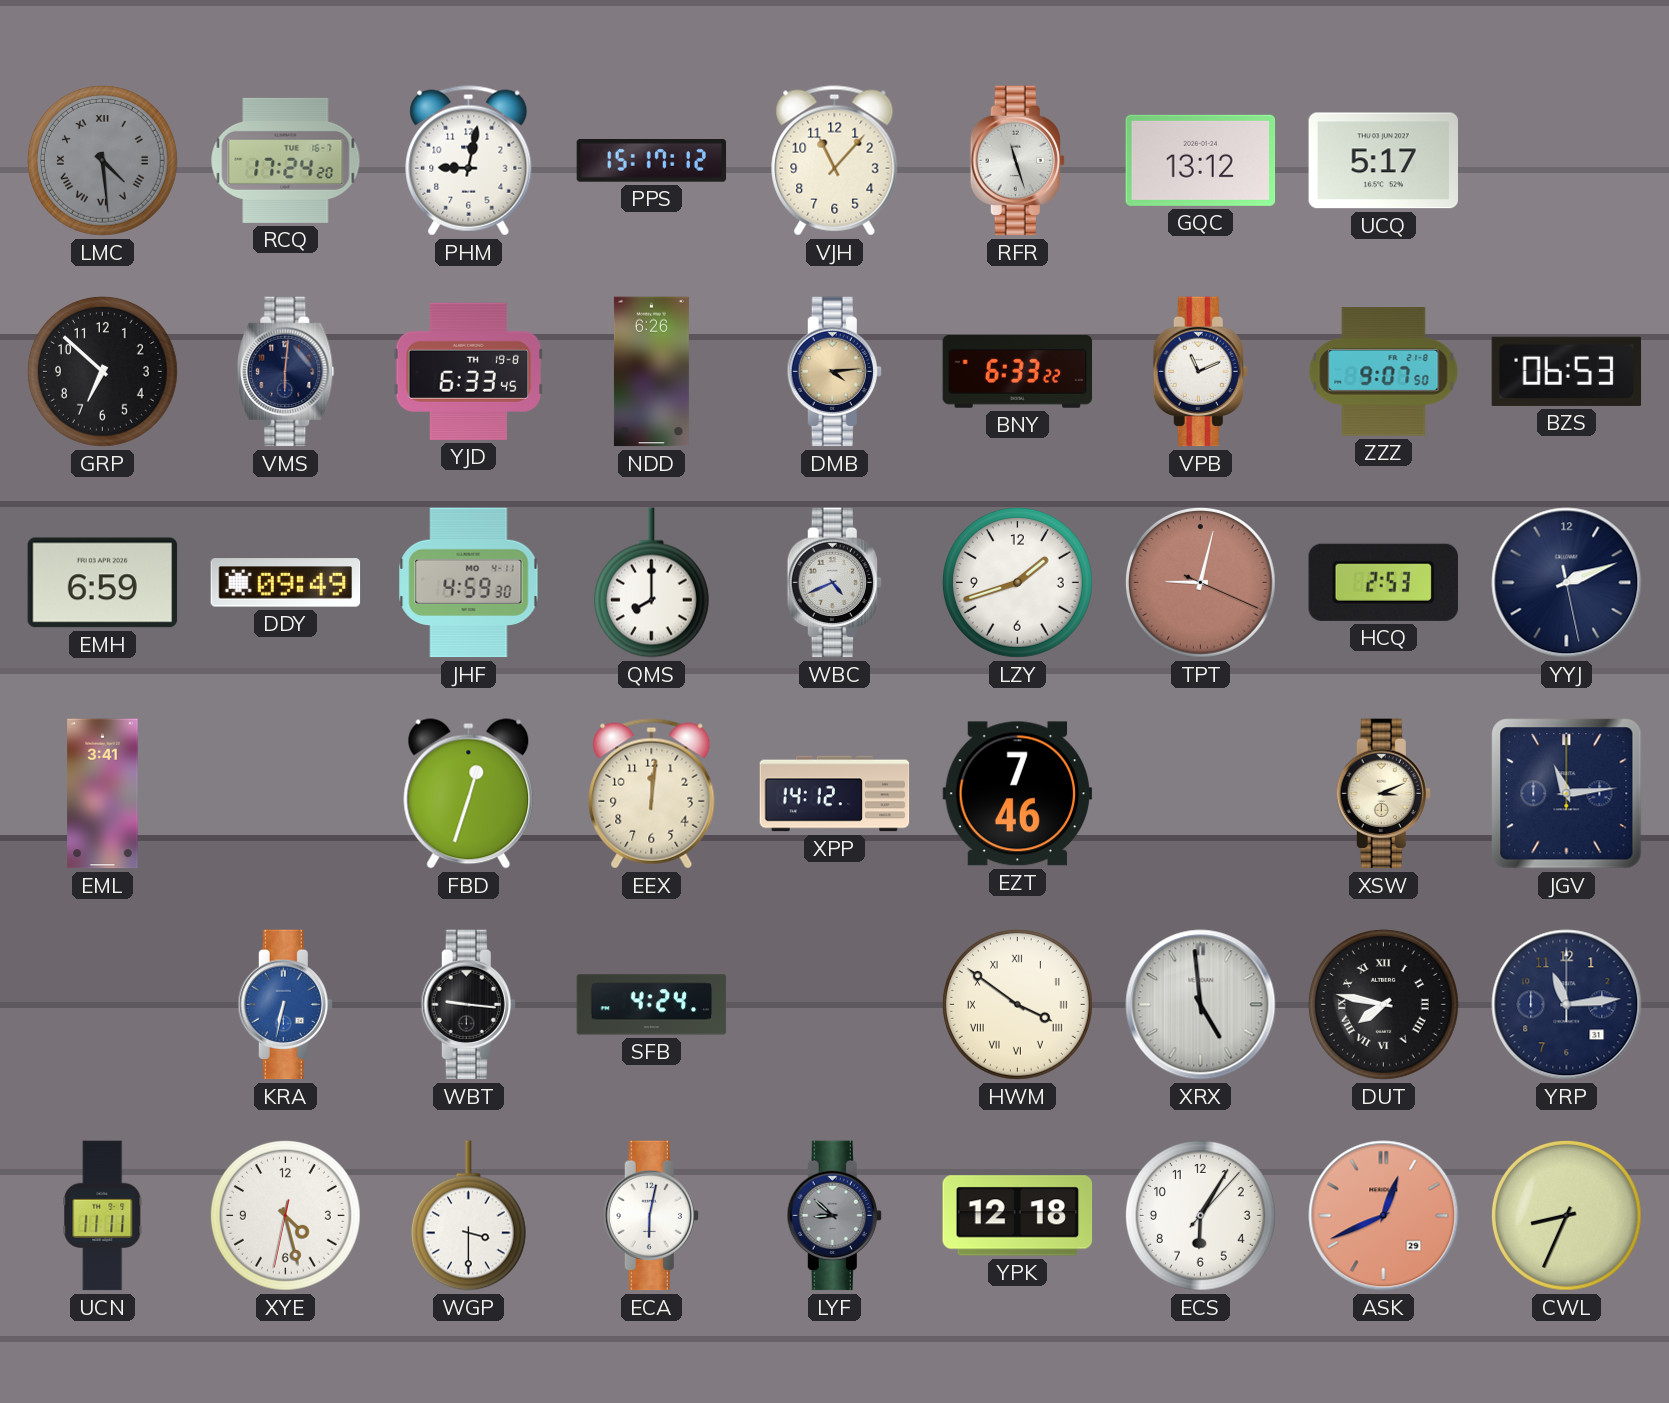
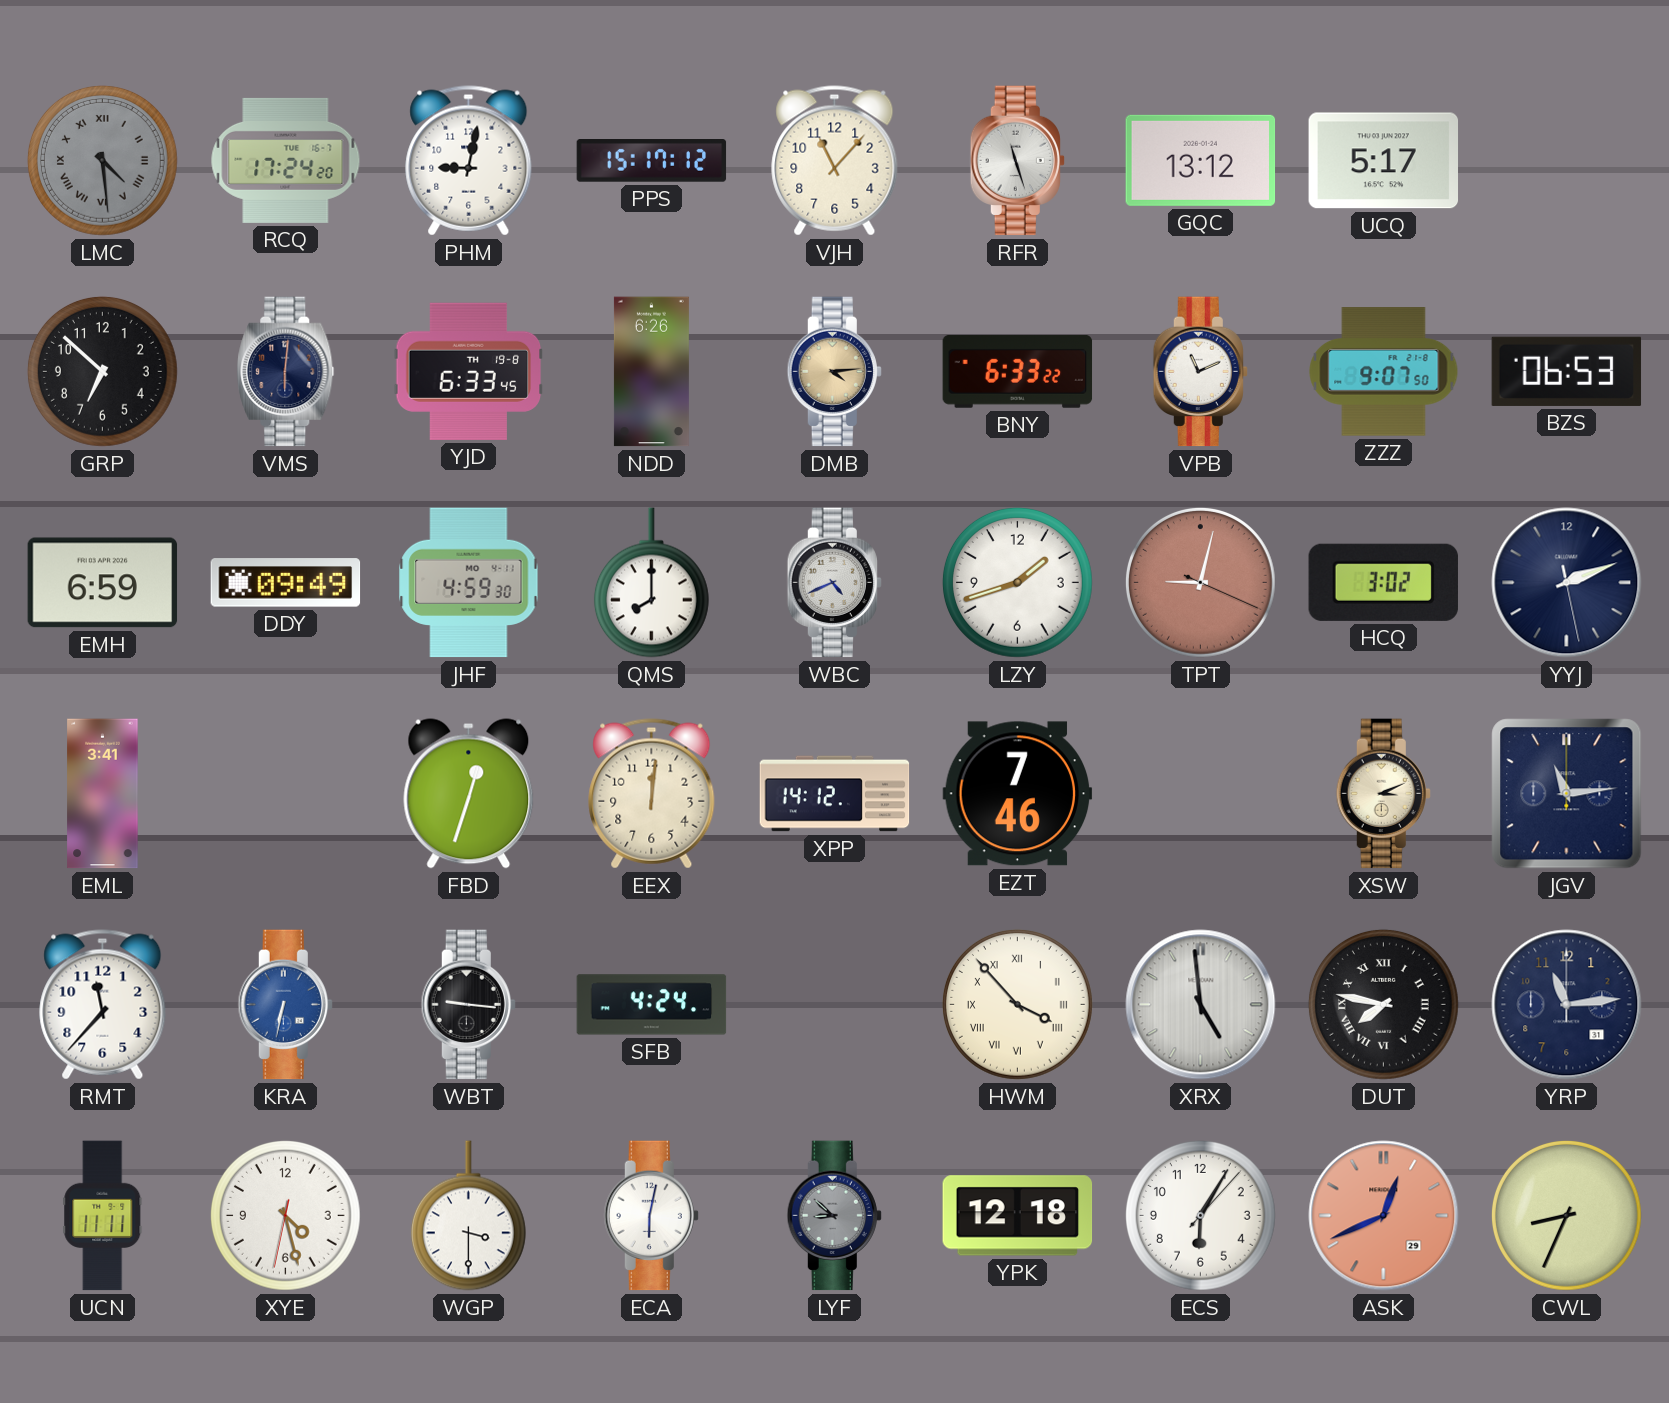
HCQ: 2:53 -> 3:02 (1383, 582)
RMT: none -> 11:37 (103, 1005)
HWM: 3:51 -> 3:53 (1017, 1004)
